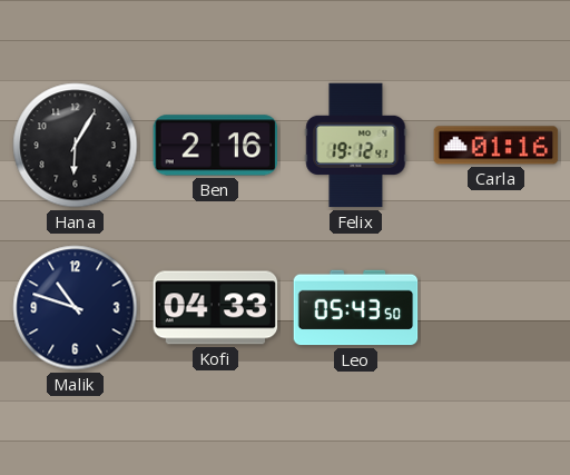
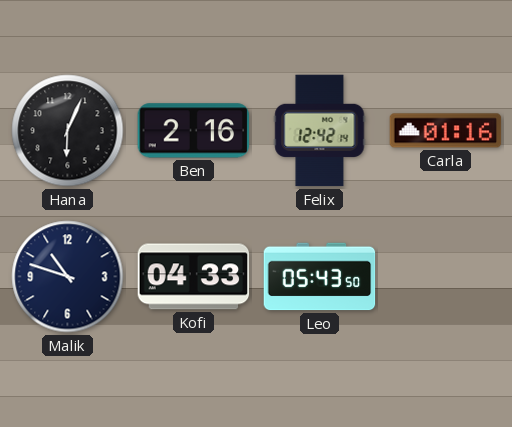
Hana: 6:05 -> 6:04 (68, 131)
Felix: 19:12 -> 12:42 (320, 131)
